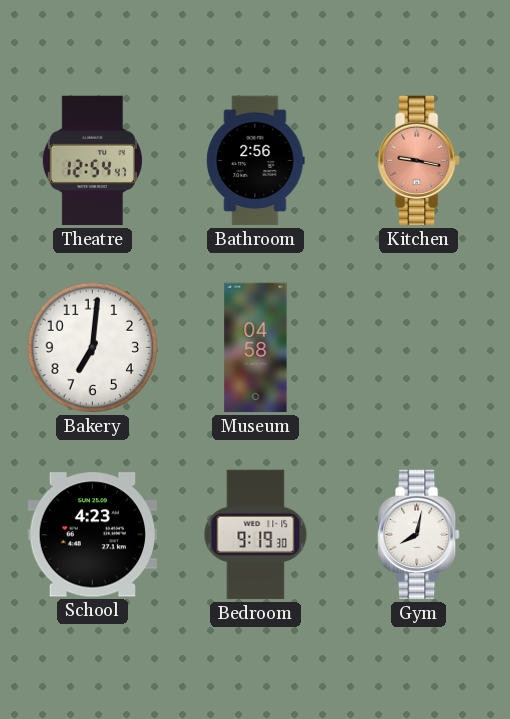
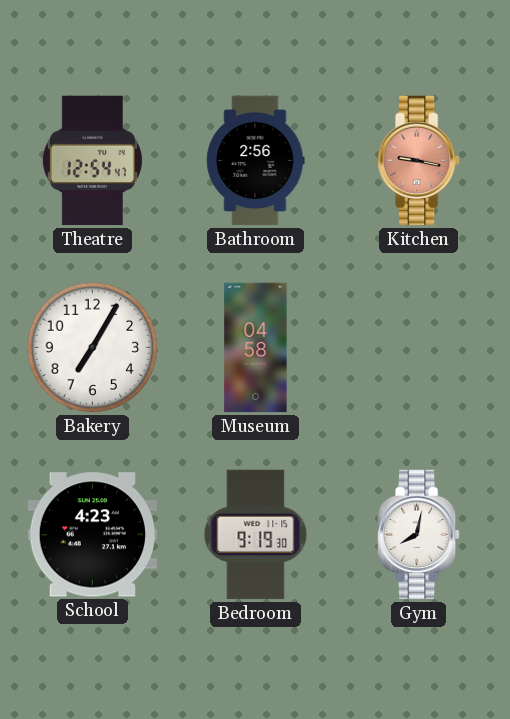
Bakery: 7:01 -> 7:05 (93, 348)
